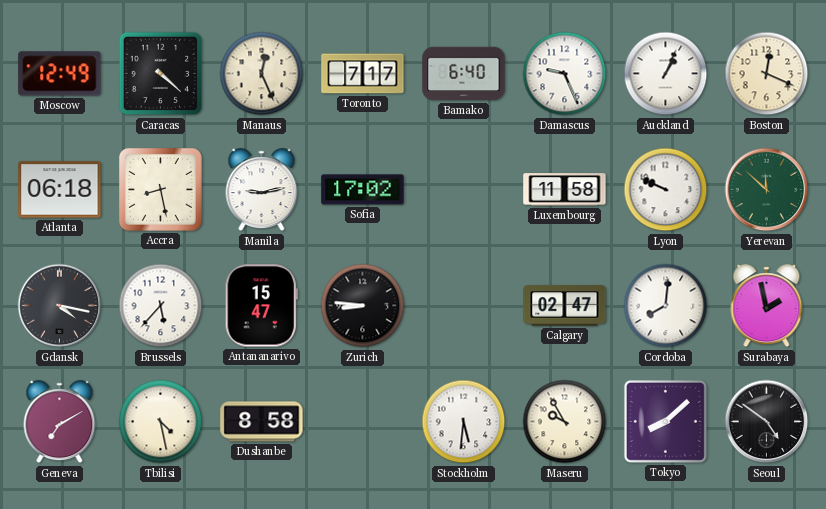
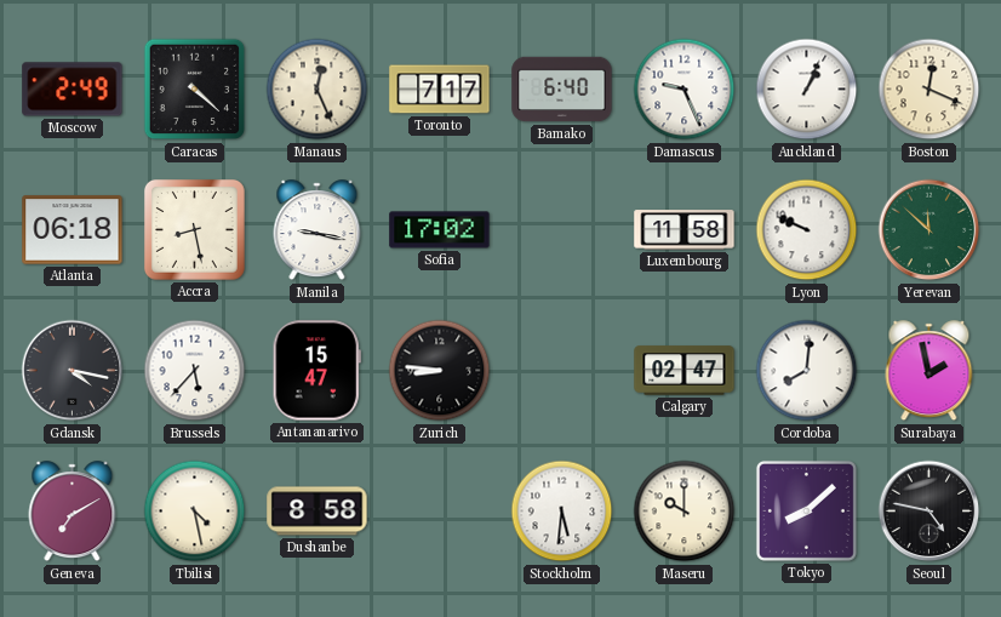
Moscow: 12:49 -> 2:49 (73, 90)
Manila: 9:13 -> 9:17 (318, 230)
Maseru: 9:55 -> 10:00 (685, 512)
Seoul: 4:51 -> 4:47 (930, 512)
